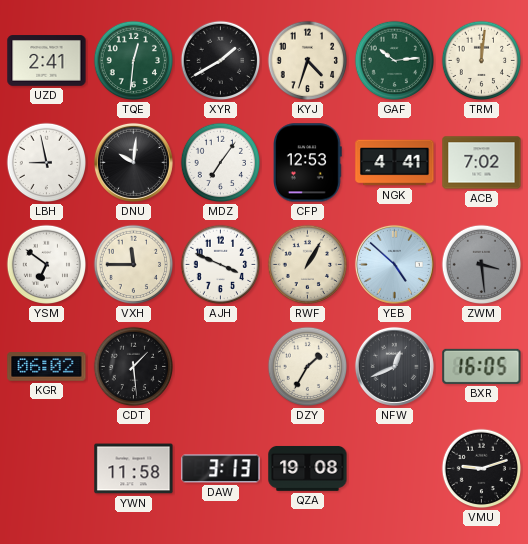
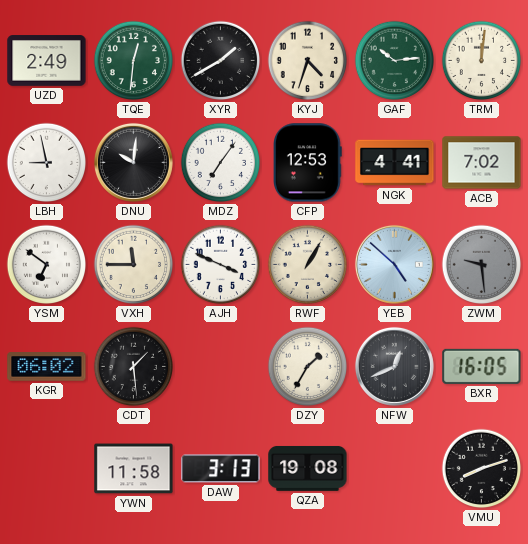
UZD: 2:41 -> 2:49 (47, 61)
ZWM: 3:29 -> 9:29 (482, 265)
VMU: 9:12 -> 8:12 (482, 469)
